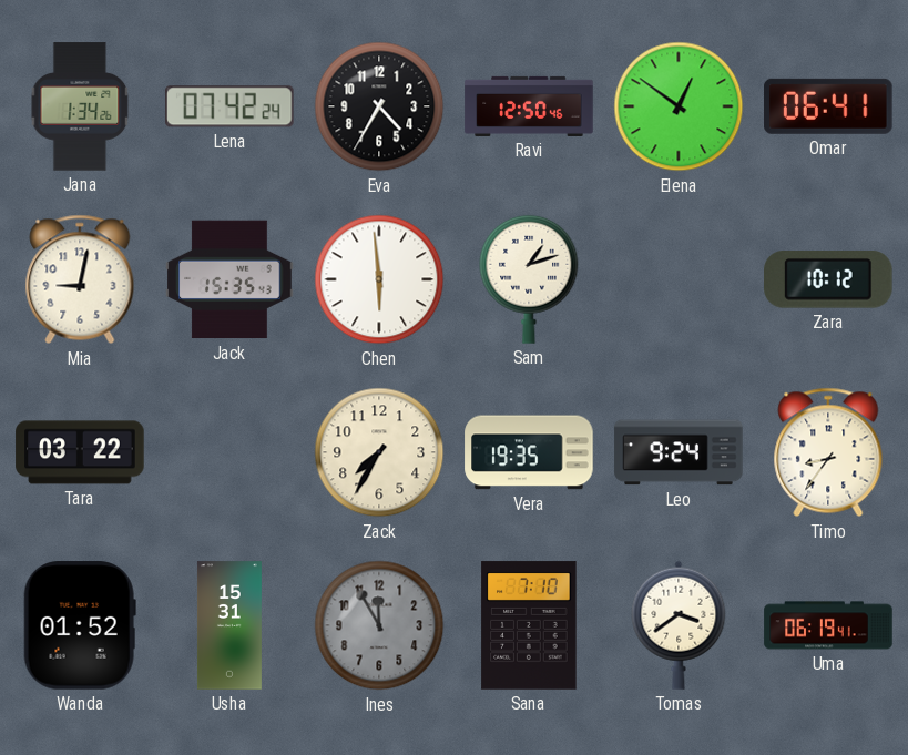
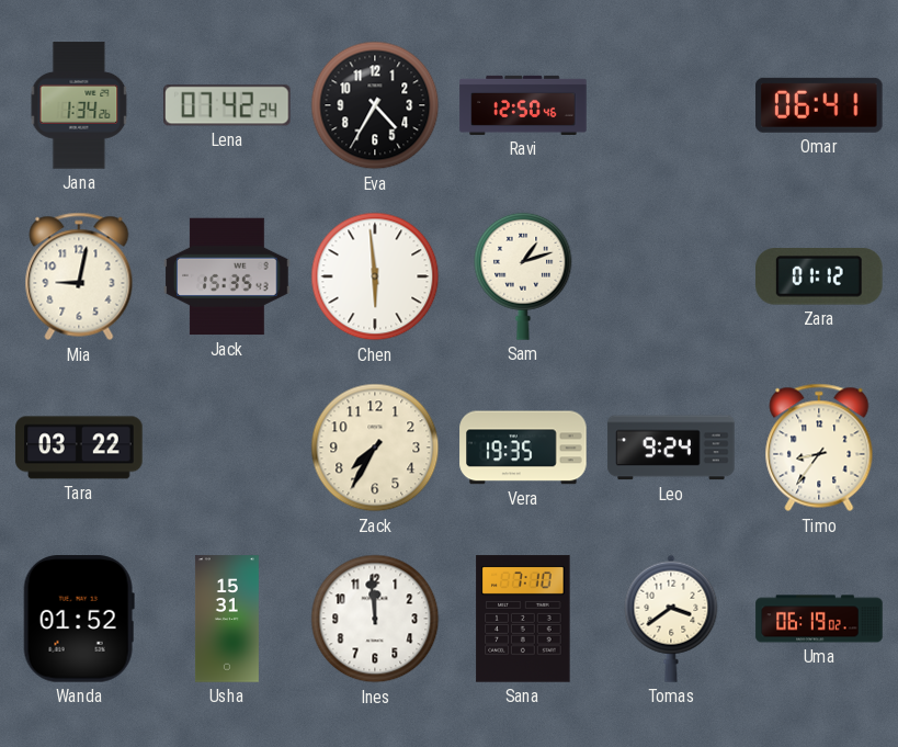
Elena: 12:51 -> none (679, 106)
Zara: 10:12 -> 01:12 (820, 278)
Ines: 11:55 -> 11:59 (375, 619)
Ines dial: grey -> white (375, 619)
Uma: 06:19:41 -> 06:19:02 (819, 619)
